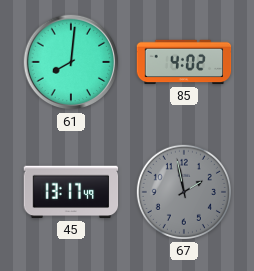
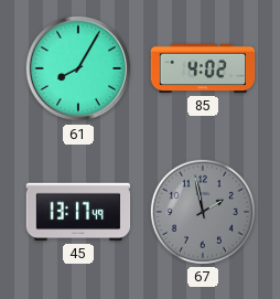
61: 8:01 -> 8:05 (78, 68)
